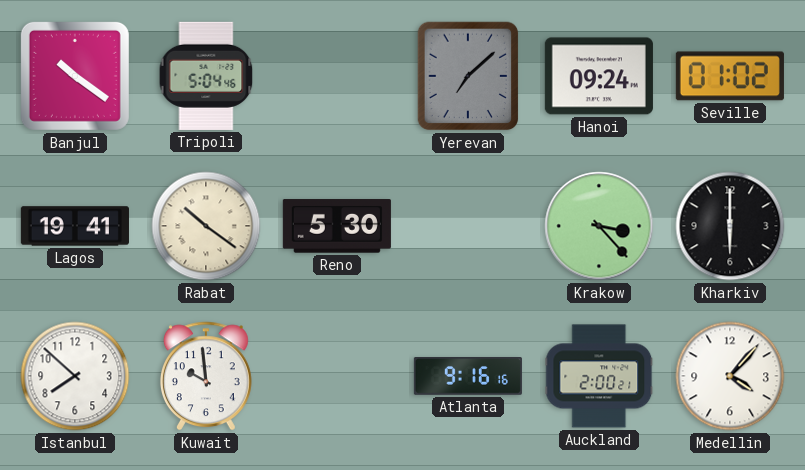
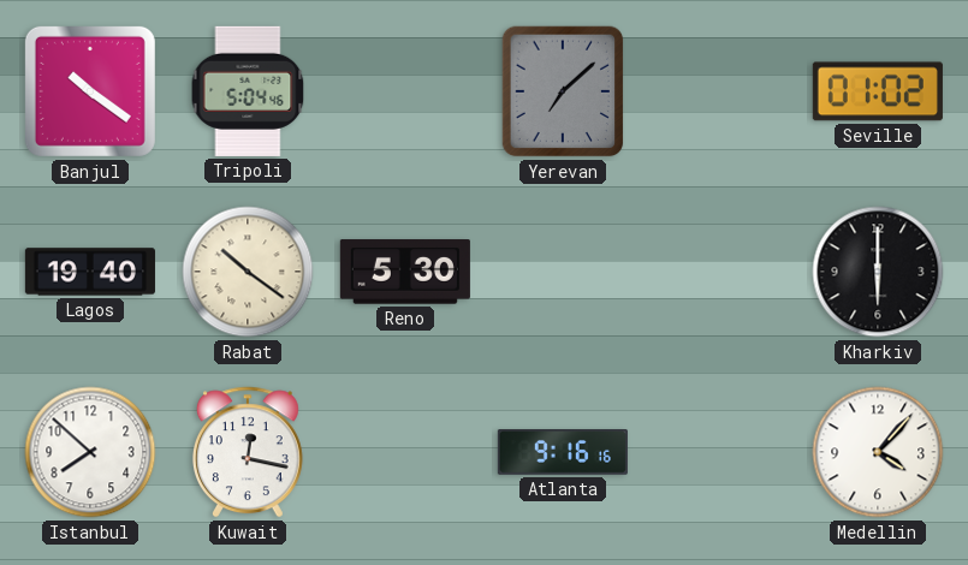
Hanoi: 09:24 -> none (599, 76)
Lagos: 19:41 -> 19:40 (90, 272)
Krakow: 3:23 -> none (599, 226)
Kuwait: 9:59 -> 12:17 (248, 452)
Auckland: 2:00 -> none (599, 376)
